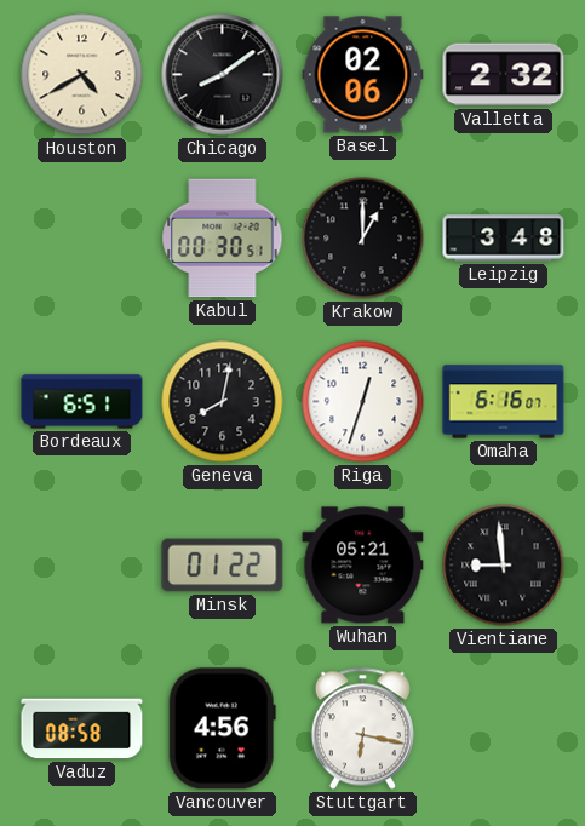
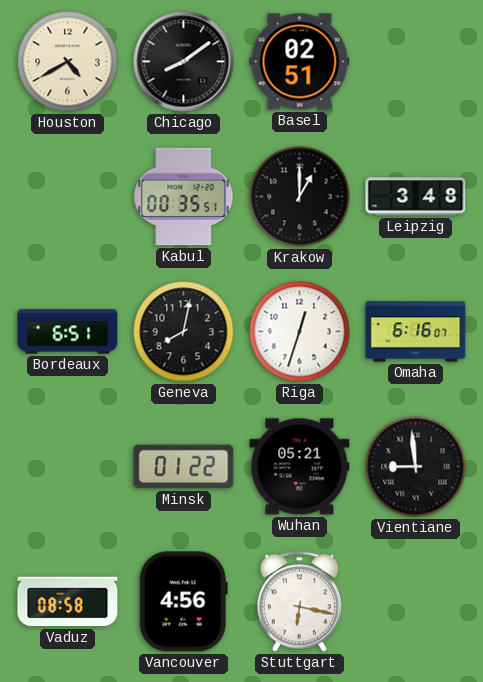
Basel: 02:06 -> 02:51 (300, 62)
Valletta: 2:32 -> none (504, 75)
Kabul: 00:30 -> 00:35 (184, 197)
